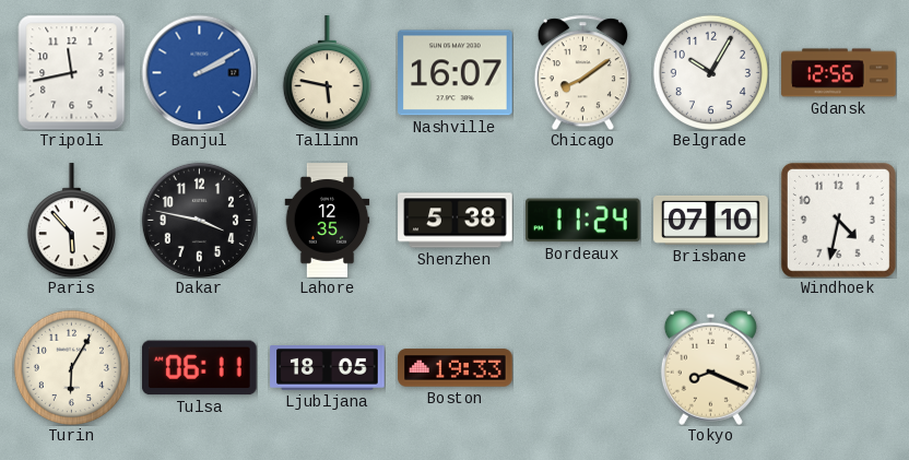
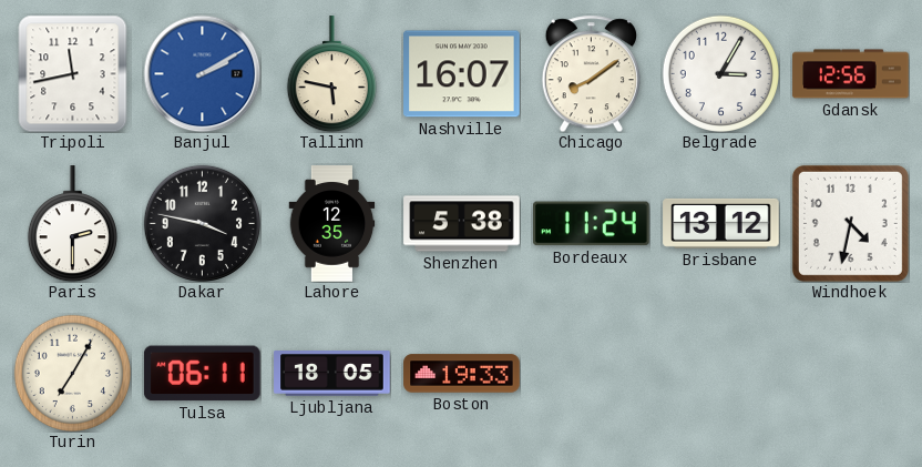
Belgrade: 10:05 -> 3:05 (720, 73)
Paris: 5:53 -> 2:30 (72, 224)
Brisbane: 07:10 -> 13:12 (721, 223)
Turin: 6:05 -> 7:05 (72, 373)
Tokyo: 8:19 -> none (710, 367)
